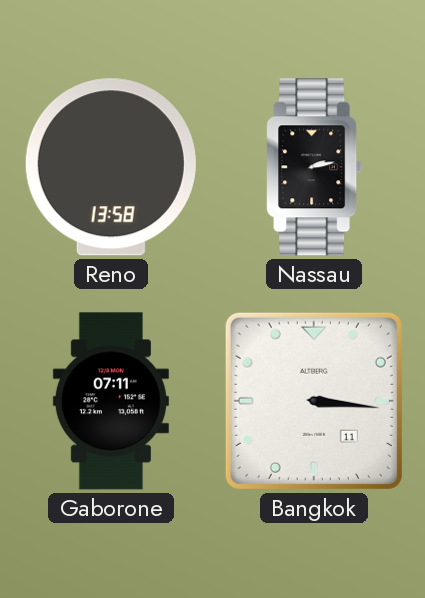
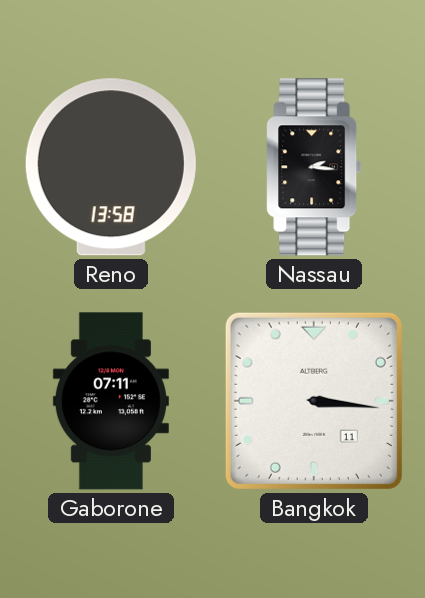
Nassau: 2:13 -> 2:16 (314, 167)
